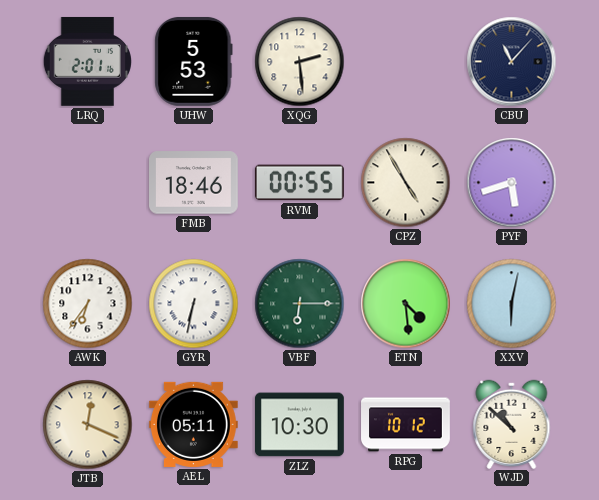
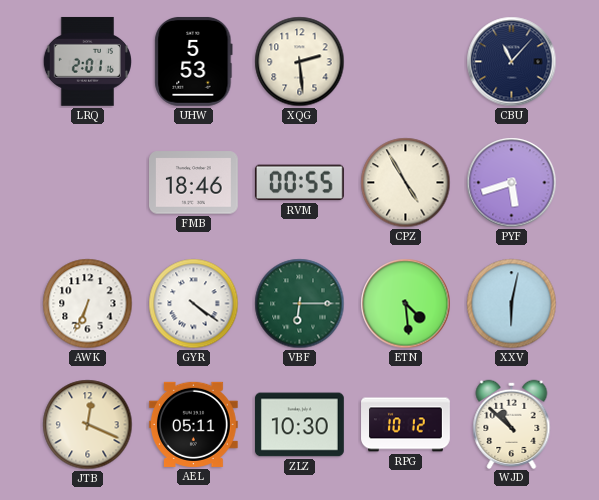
AWK: 6:36 -> 6:34 (88, 304)
GYR: 6:32 -> 4:21 (194, 304)
